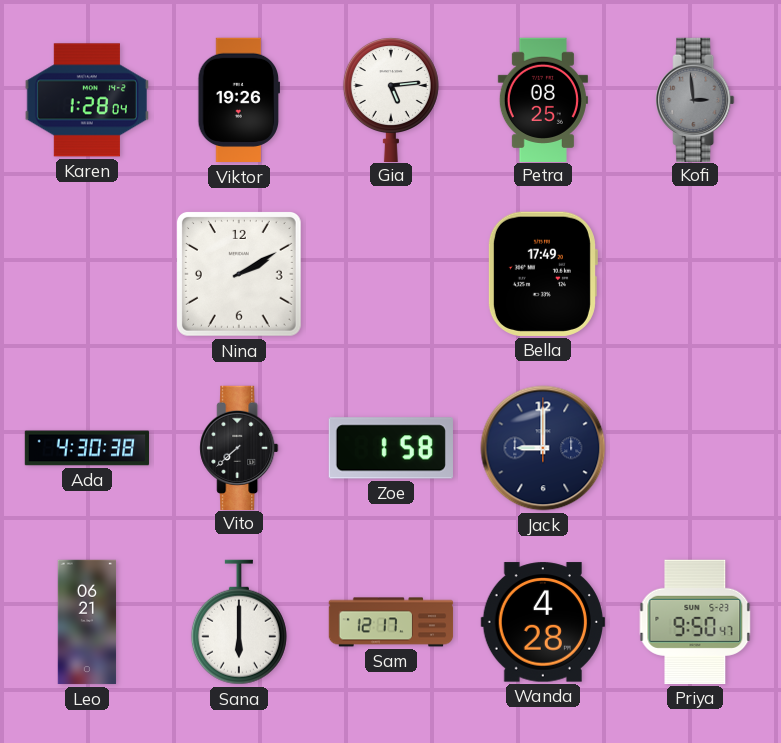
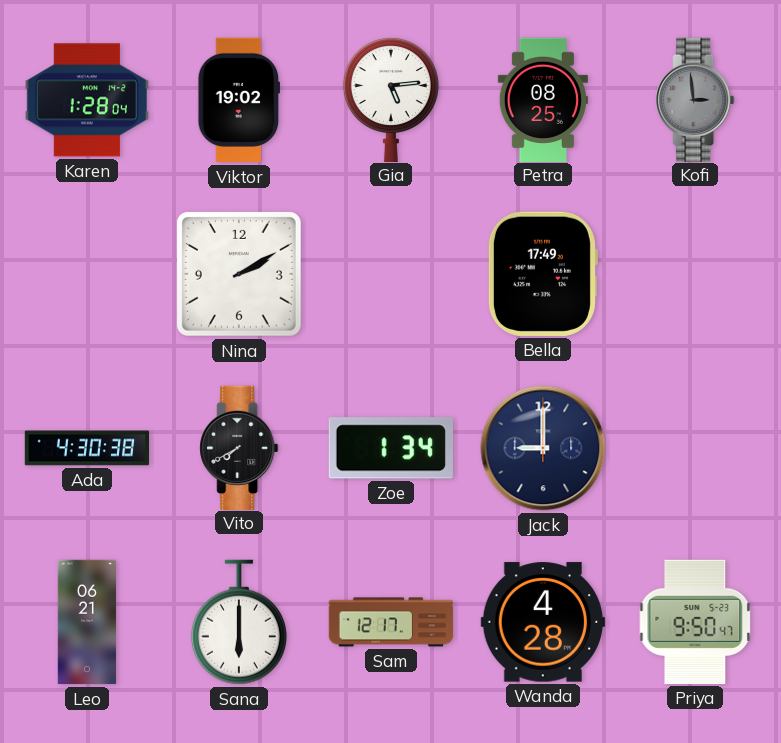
Viktor: 19:26 -> 19:02 (239, 100)
Vito: 7:38 -> 7:40 (239, 447)
Zoe: 1:58 -> 1:34 (391, 448)
